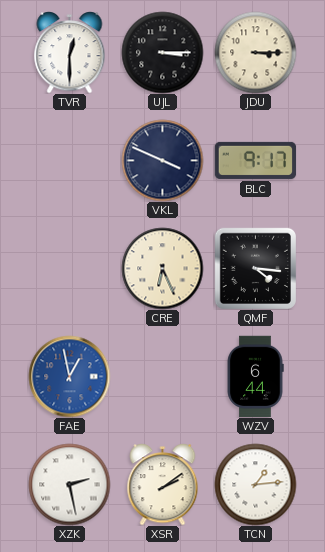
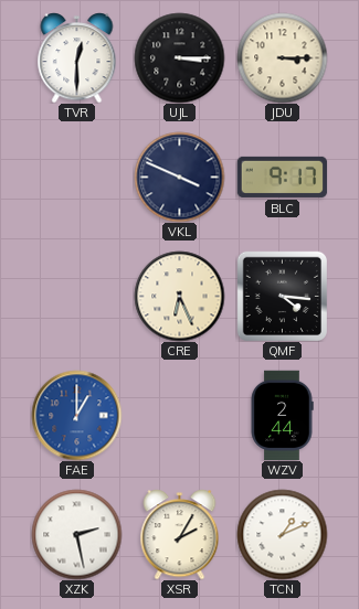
FAE: 12:58 -> 1:00 (76, 415)
WZV: 6:44 -> 2:44 (282, 415)
XSR: 2:09 -> 2:05 (180, 534)
TCN: 1:14 -> 1:11 (282, 534)
